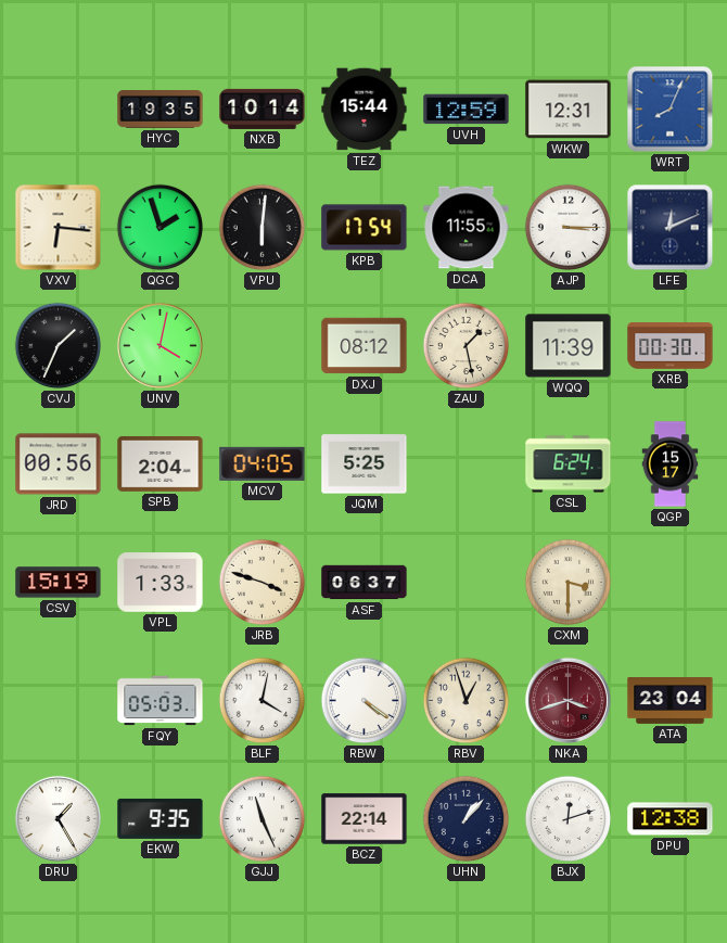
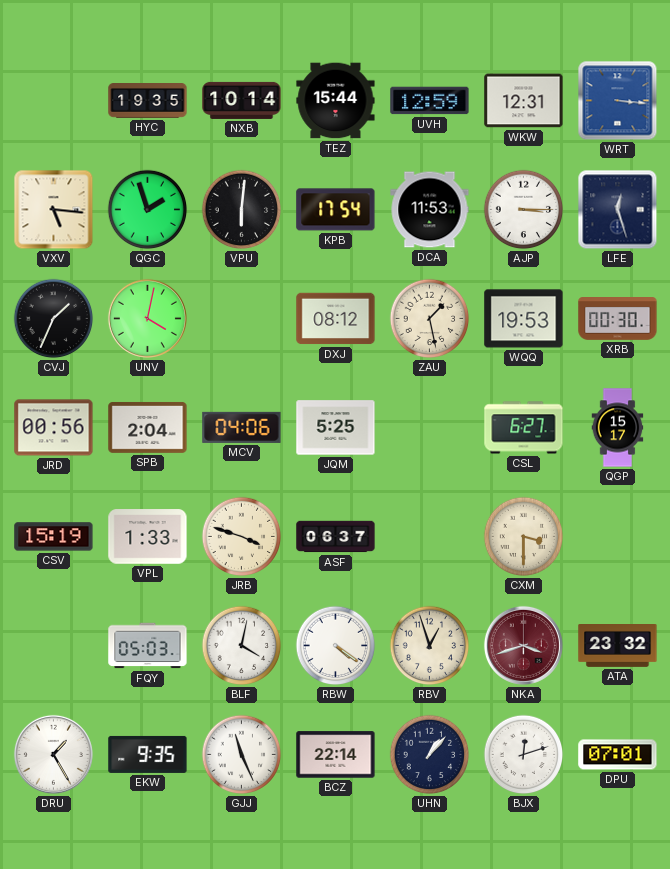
WRT: 8:04 -> 3:16 (618, 101)
VXV: 6:16 -> 5:16 (54, 210)
DCA: 11:55 -> 11:53 (430, 210)
LFE: 12:11 -> 12:27 (618, 210)
WQQ: 11:39 -> 19:53 (524, 319)
MCV: 04:05 -> 04:06 (242, 427)
CSL: 6:24 -> 6:27 (524, 428)
ATA: 23:04 -> 23:32 (618, 646)
DPU: 12:38 -> 07:01 (618, 755)
